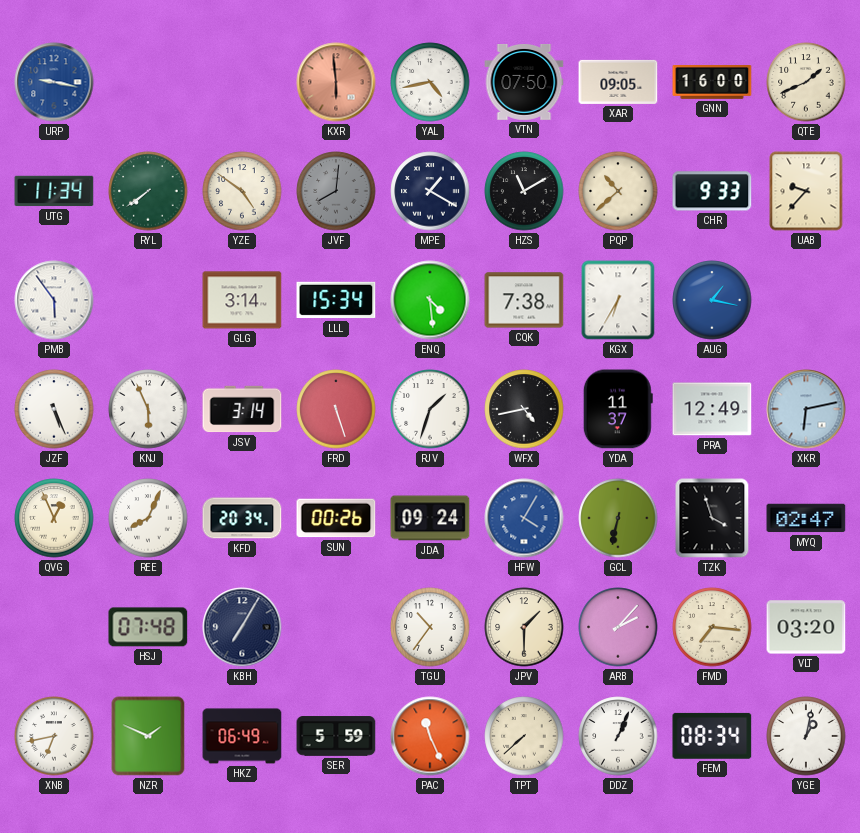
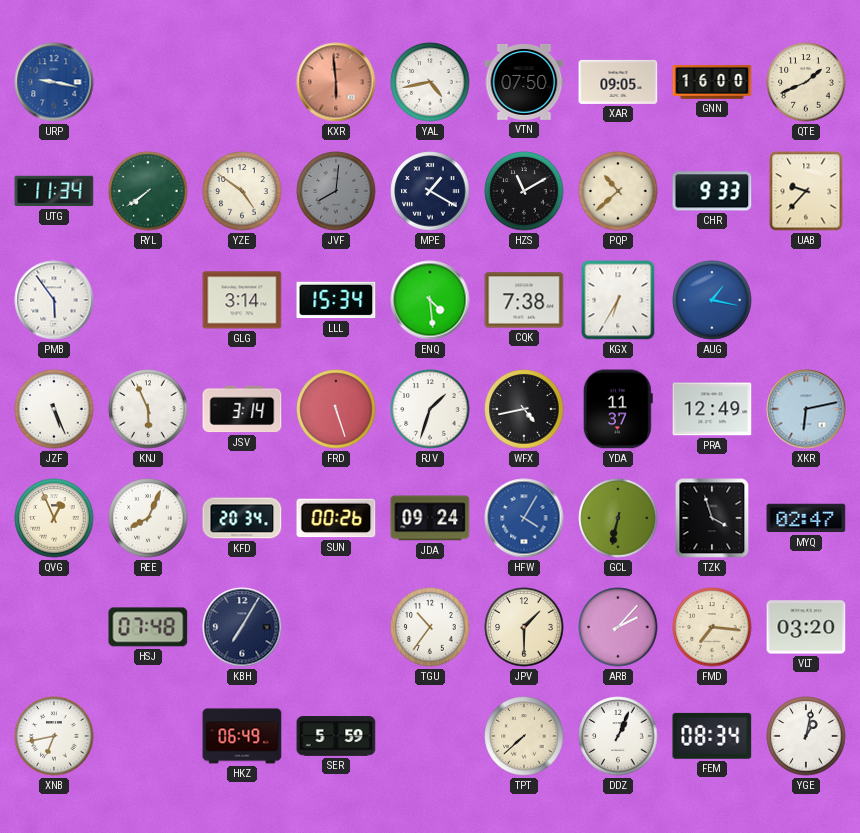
NZR: 1:49 -> none (148, 736)
PAC: 11:26 -> none (430, 736)
